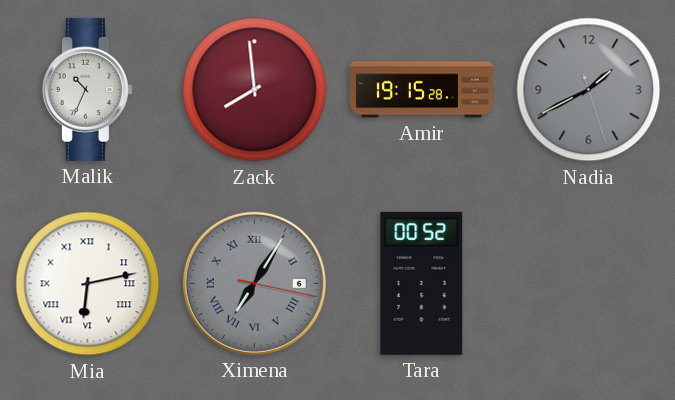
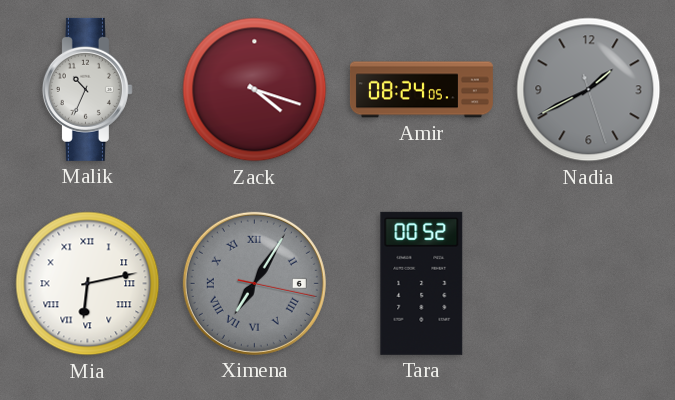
Zack: 7:59 -> 4:18 (255, 90)
Amir: 19:15 -> 08:24 (421, 90)
